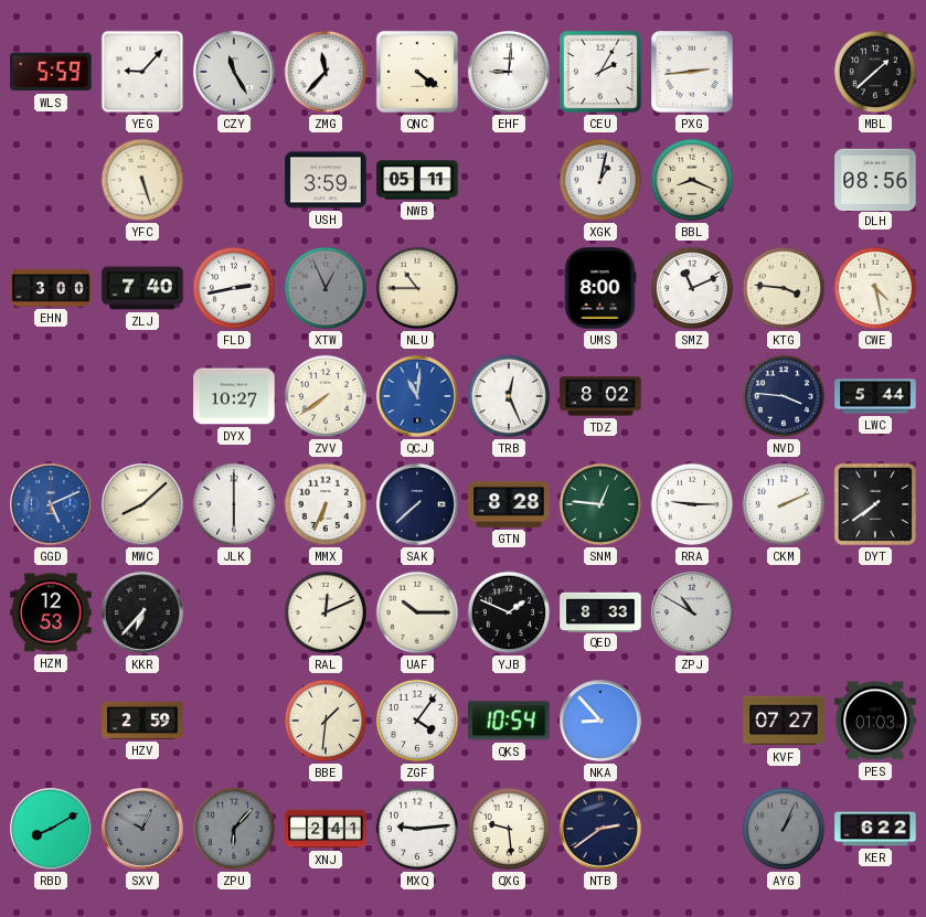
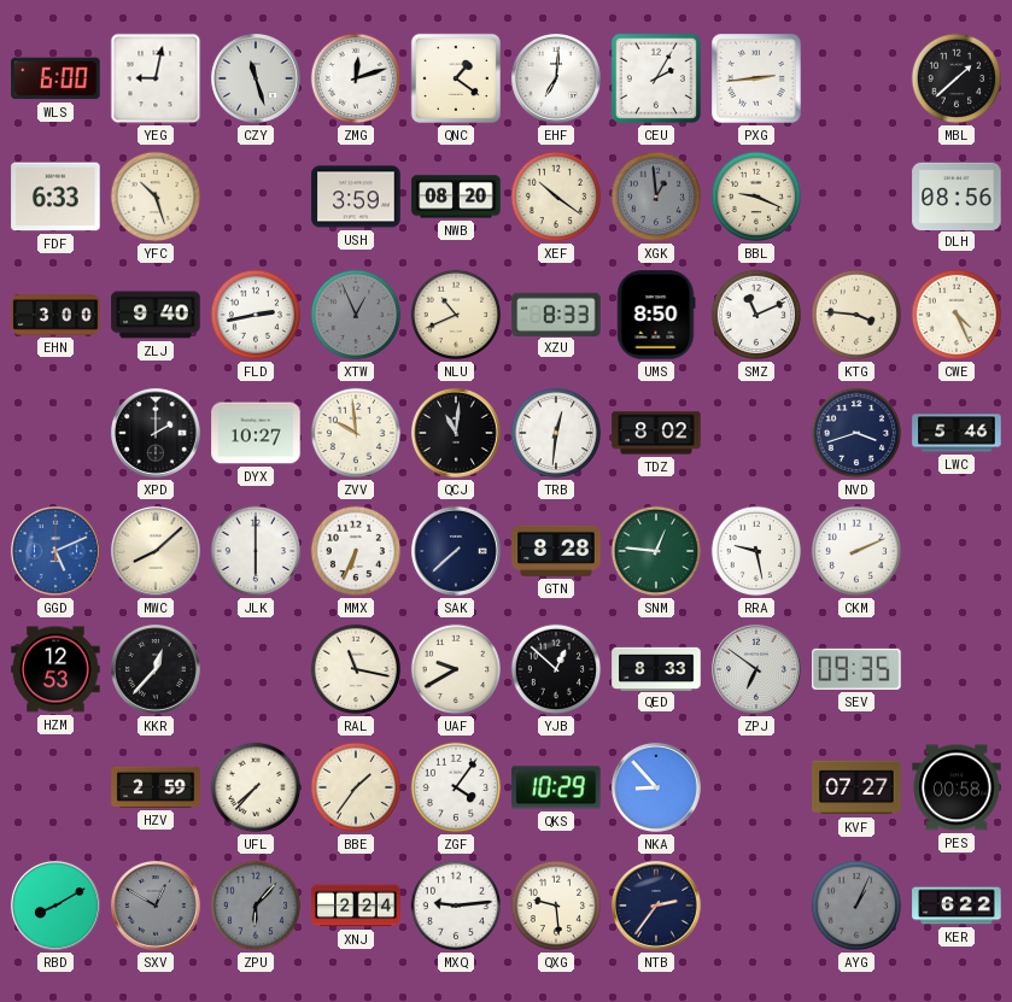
WLS: 5:59 -> 6:00 (55, 78)
YEG: 9:07 -> 9:02 (156, 78)
CZY: 11:25 -> 11:27 (256, 78)
ZMG: 11:37 -> 12:12 (356, 78)
QNC: 4:21 -> 1:21 (456, 78)
EHF: 9:01 -> 7:01 (556, 78)
FDF: none -> 6:33 (55, 197)
YFC: 5:27 -> 10:27 (156, 197)
NWB: 05:11 -> 08:20 (456, 197)
XEF: none -> 10:21 (556, 197)
XGK: 1:02 -> 12:59 (656, 197)
XGK dial: white -> grey (656, 197)
BBL: 8:19 -> 9:19 (756, 197)
ZLJ: 7:40 -> 9:40 (156, 315)
NLU: 10:45 -> 10:41 (456, 315)
XZU: none -> 8:33 (556, 314)
UMS: 8:00 -> 8:50 (656, 315)
CWE: 4:28 -> 4:26 (957, 315)
XPD: none -> 2:00 (156, 433)
ZVV: 7:39 -> 9:59 (356, 433)
QCJ dial: blue -> black (456, 433)
TRB: 12:26 -> 12:31 (556, 433)
NVD: 3:46 -> 3:42 (856, 433)
LWC: 5:44 -> 5:46 (957, 433)
RRA: 9:15 -> 9:28 (756, 551)
DYT: 7:39 -> none (875, 504)
KKR: 6:37 -> 12:37 (156, 669)
RAL: 12:11 -> 11:17 (356, 669)
UAF: 10:15 -> 9:40 (456, 669)
YJB: 1:49 -> 12:52 (556, 669)
ZPJ: 10:50 -> 6:51 (756, 669)
SEV: none -> 09:35 (856, 669)
UFL: none -> 7:37 (256, 787)
BBE: 1:31 -> 1:36 (356, 787)
QKS: 10:54 -> 10:29 (556, 787)
PES: 01:03 -> 00:58 (957, 787)
XNJ: 2:41 -> 2:24 (356, 906)
NTB: 2:39 -> 2:36 (656, 906)
